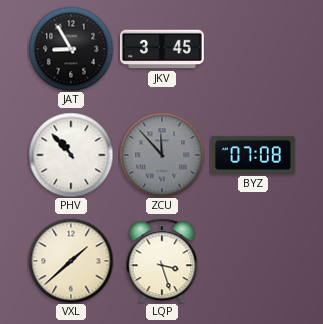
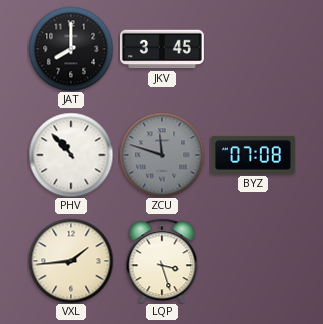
JAT: 8:55 -> 8:00 (71, 49)
ZCU: 11:53 -> 11:48 (162, 155)
VXL: 1:38 -> 1:44 (71, 261)
